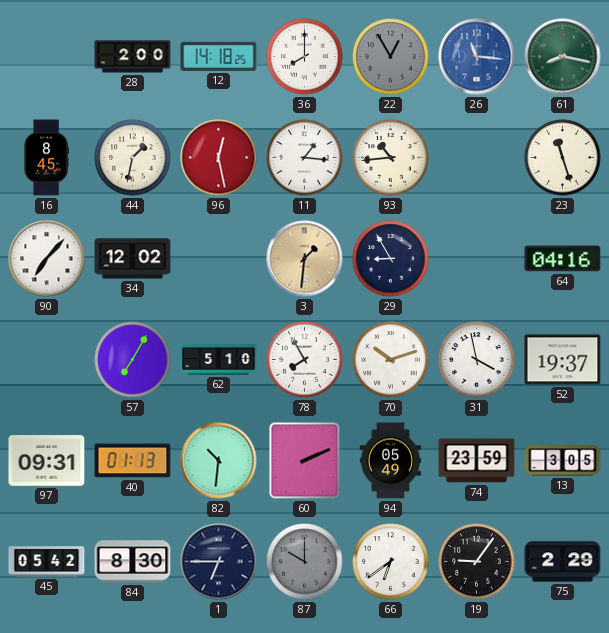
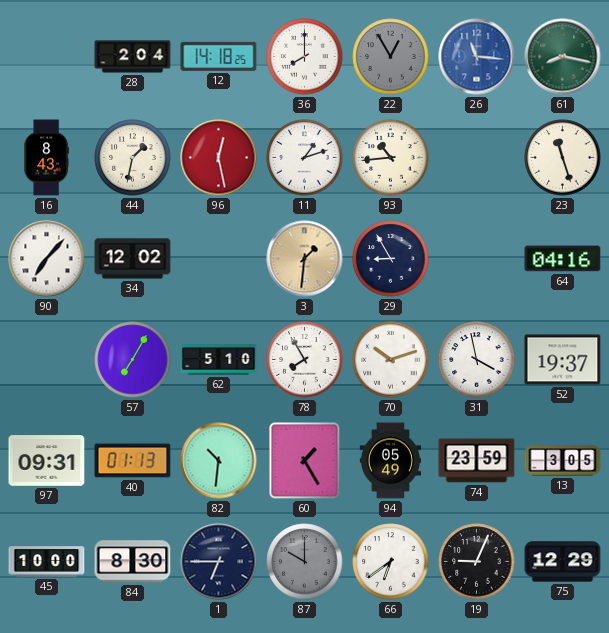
28: 2:00 -> 2:04 (133, 57)
16: 8:45 -> 8:43 (46, 158)
11: 1:16 -> 1:12 (305, 158)
60: 2:11 -> 1:25 (305, 461)
45: 05:42 -> 10:00 (47, 562)
19: 9:06 -> 9:04 (477, 562)
75: 2:29 -> 12:29 (563, 562)
